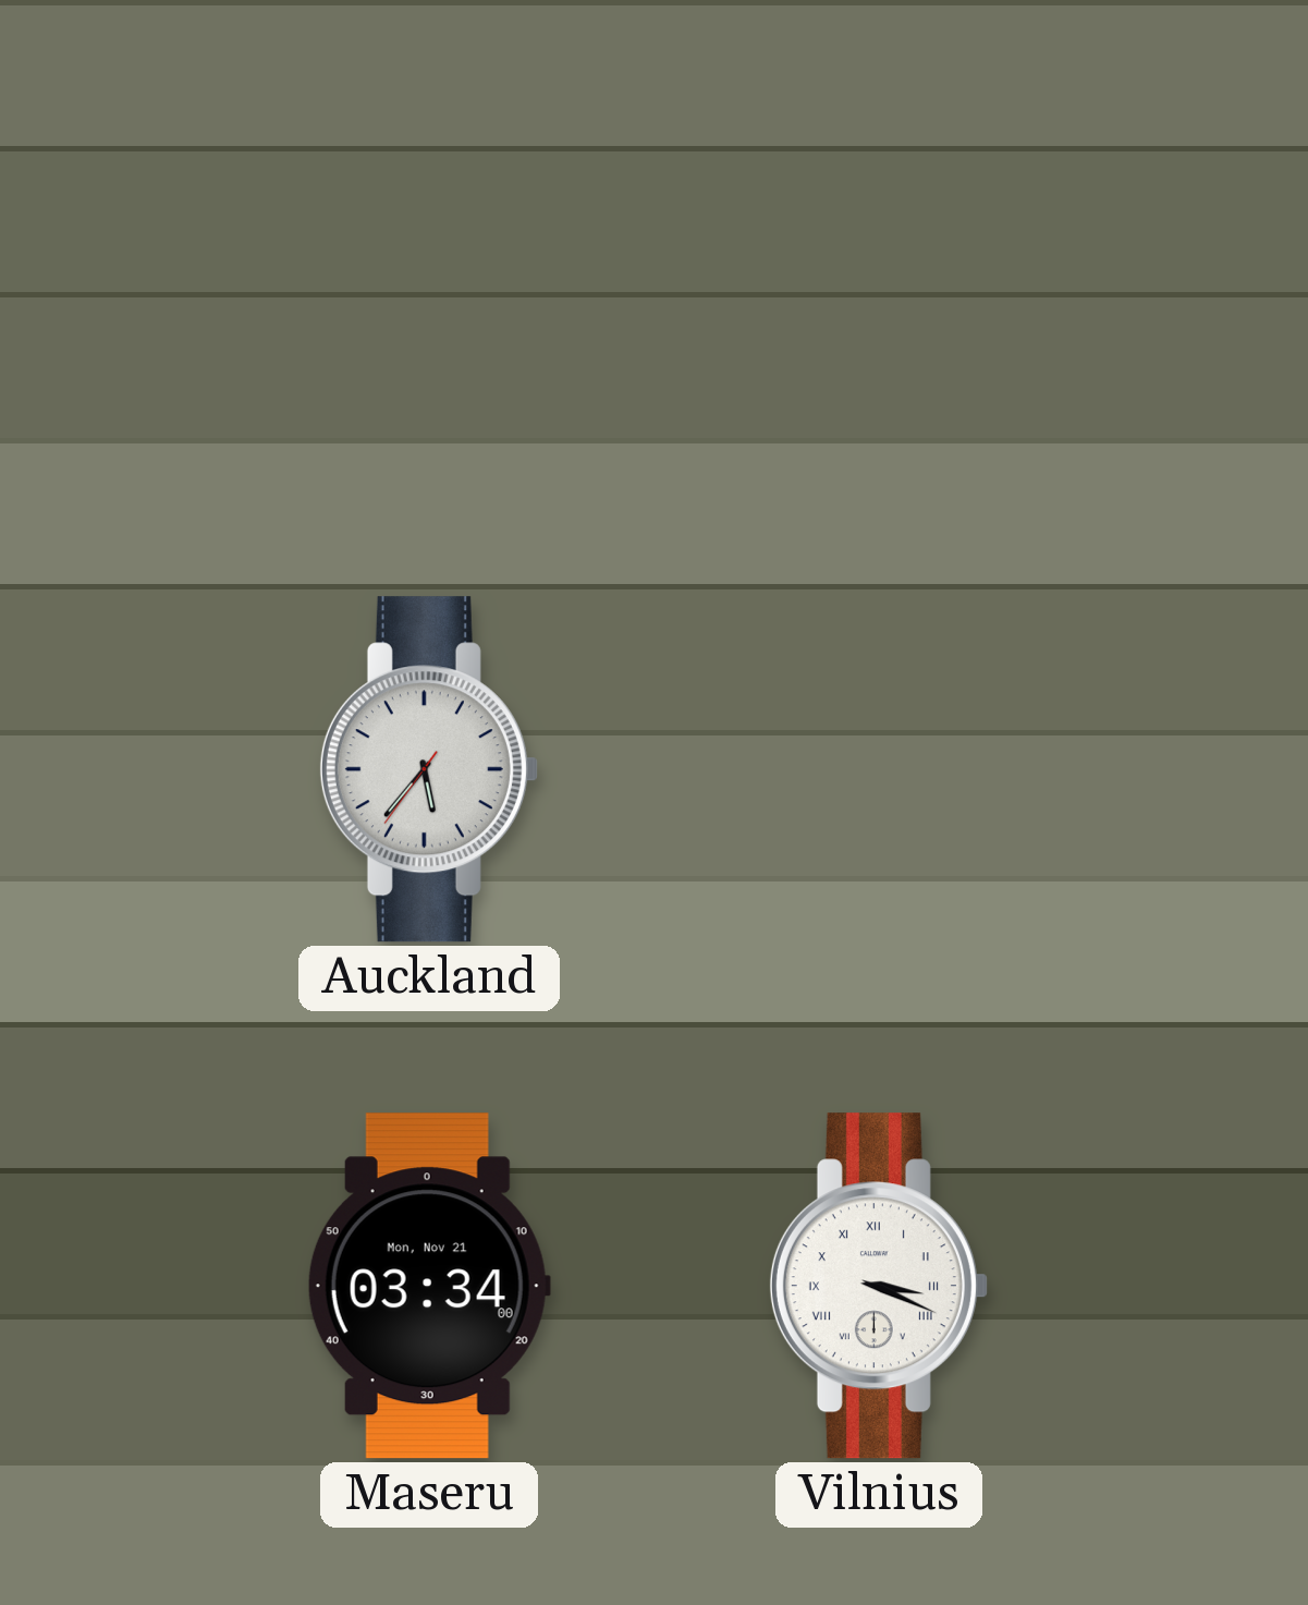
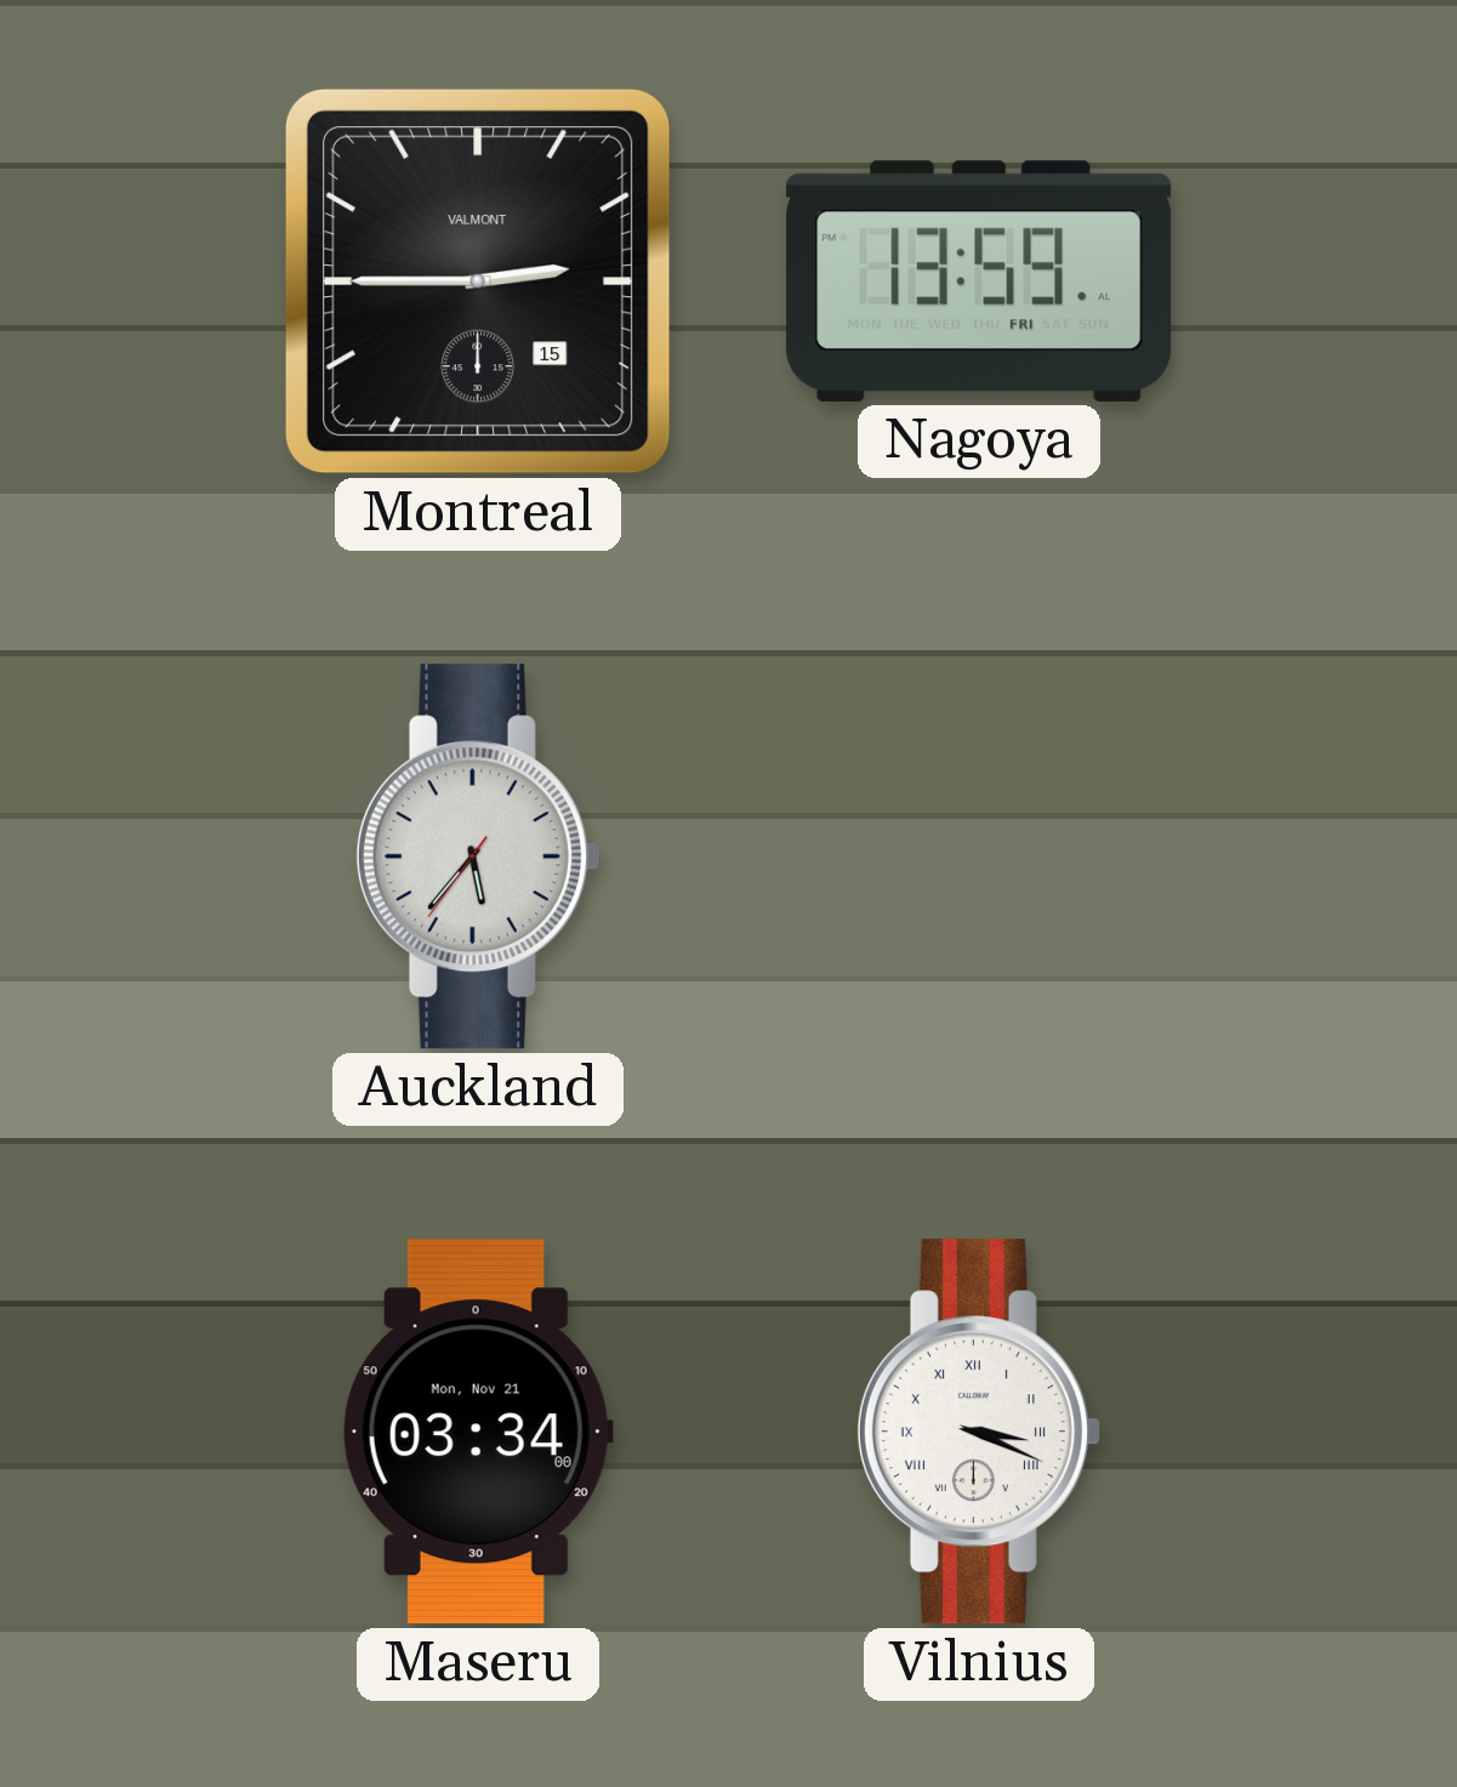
Montreal: none -> 2:45 (478, 281)
Nagoya: none -> 13:59 (979, 281)
